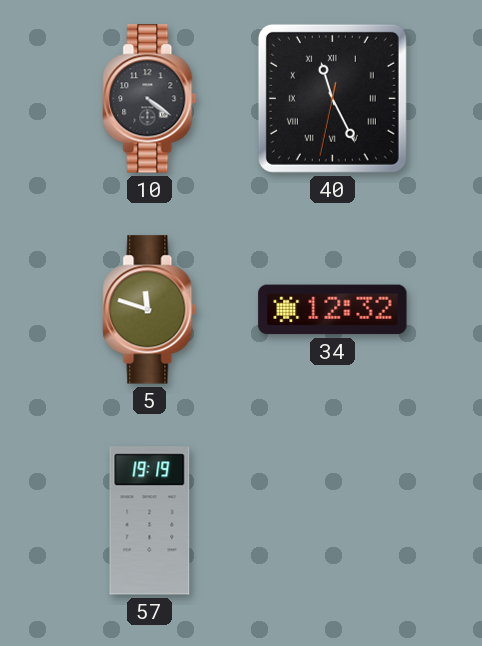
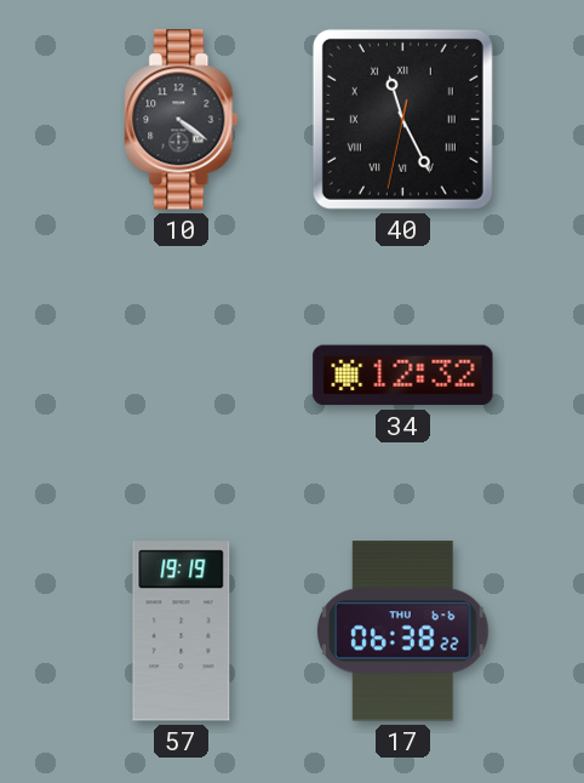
5: 11:48 -> none (150, 310)
17: none -> 06:38 (403, 631)
